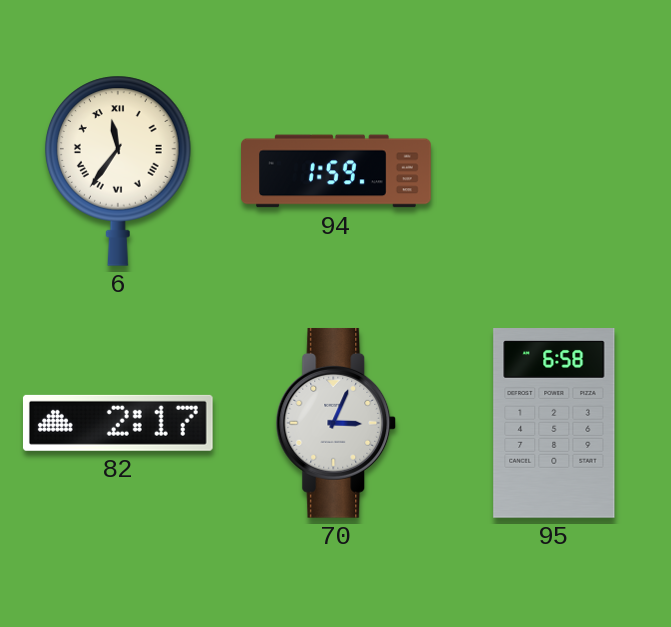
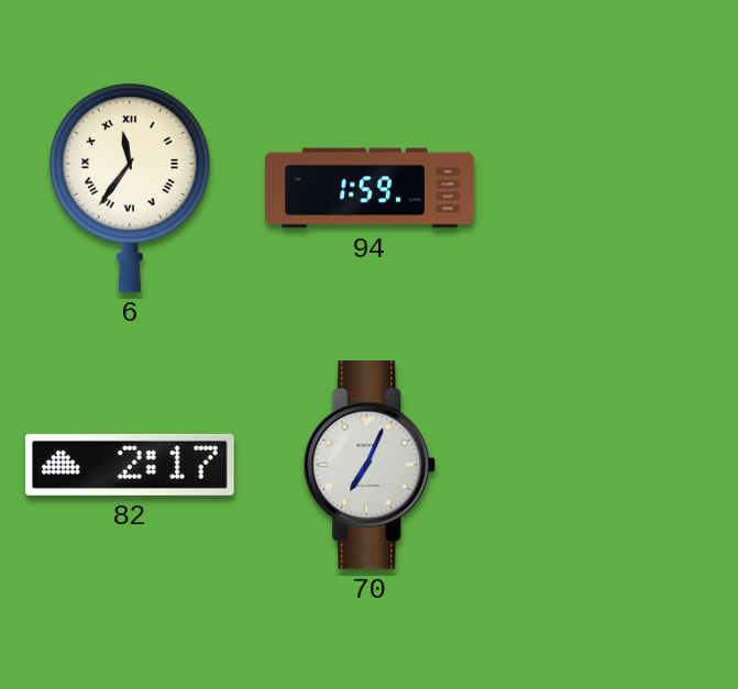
70: 3:04 -> 7:04 (370, 465)
95: 6:58 -> none (554, 424)
